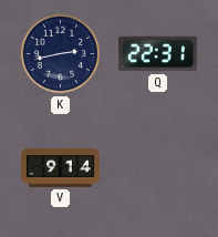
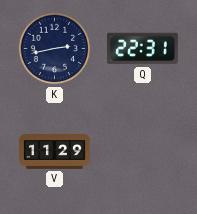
V: 9:14 -> 11:29 (55, 152)
